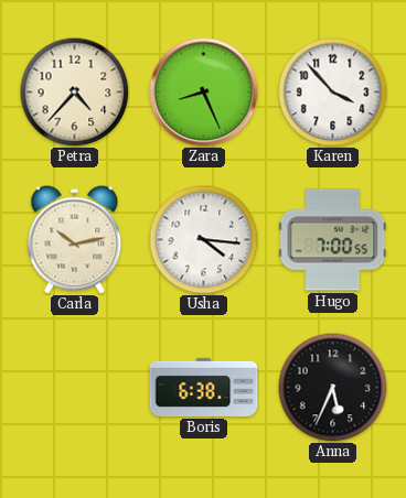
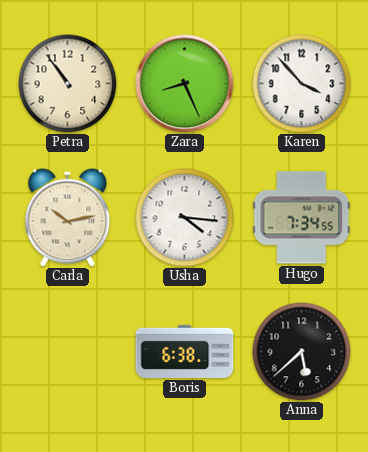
Petra: 4:37 -> 10:54 (68, 84)
Hugo: 7:00 -> 7:34 (302, 218)
Anna: 5:34 -> 5:38 (302, 352)
